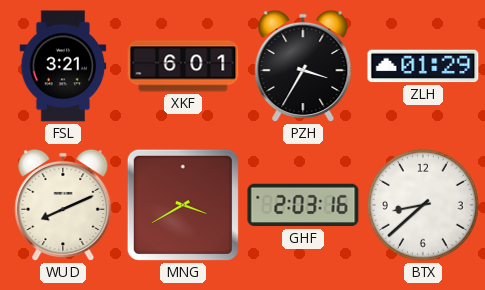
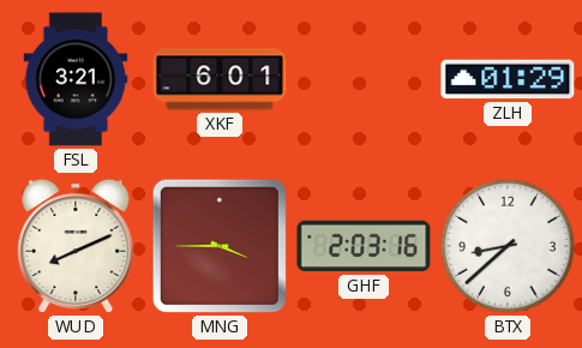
PZH: 3:35 -> none (303, 66)
MNG: 3:40 -> 3:45 (220, 246)
